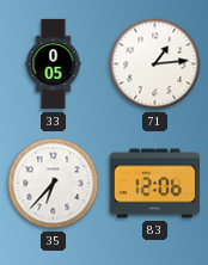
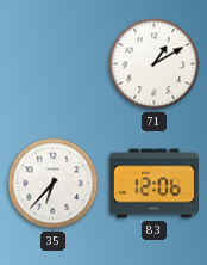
33: 0:05 -> none (54, 64)
71: 1:14 -> 1:10 (155, 64)
